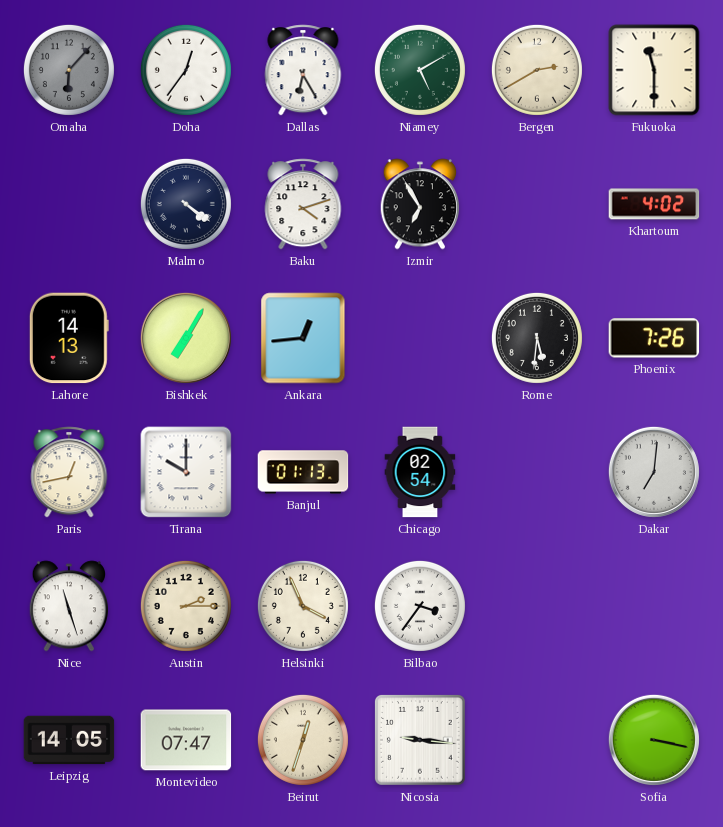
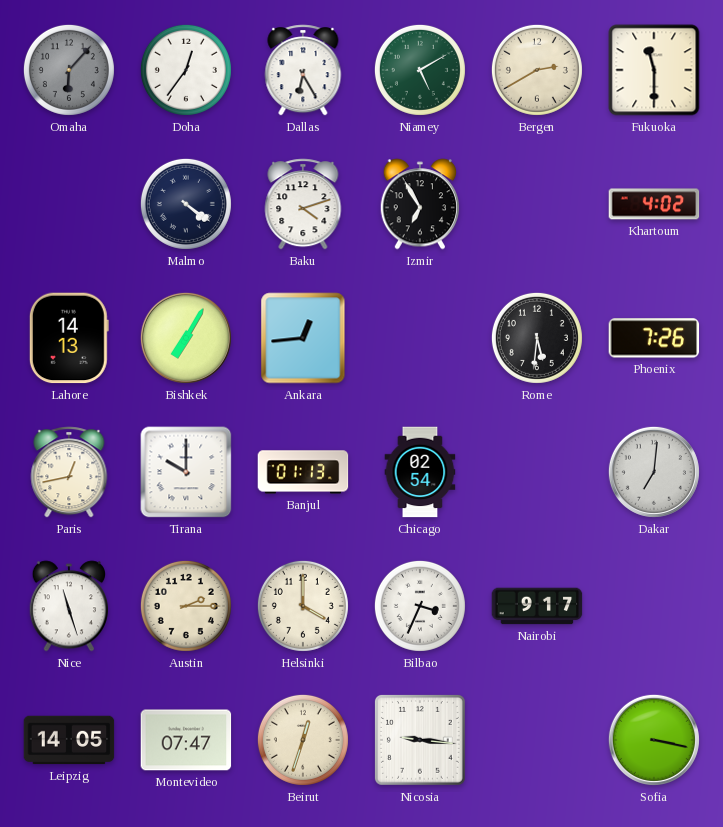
Helsinki: 3:56 -> 4:00 (303, 606)
Bilbao: 3:36 -> 3:34 (420, 606)
Nairobi: none -> 9:17 (537, 606)
